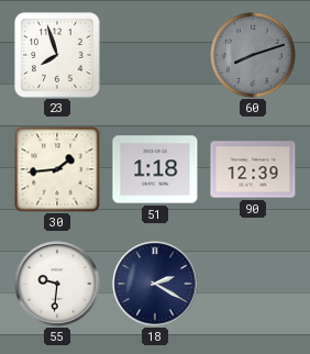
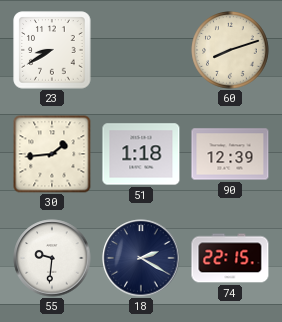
23: 7:57 -> 8:40 (52, 50)
60 dial: grey -> cream (230, 50)
74: none -> 22:15 (230, 258)
